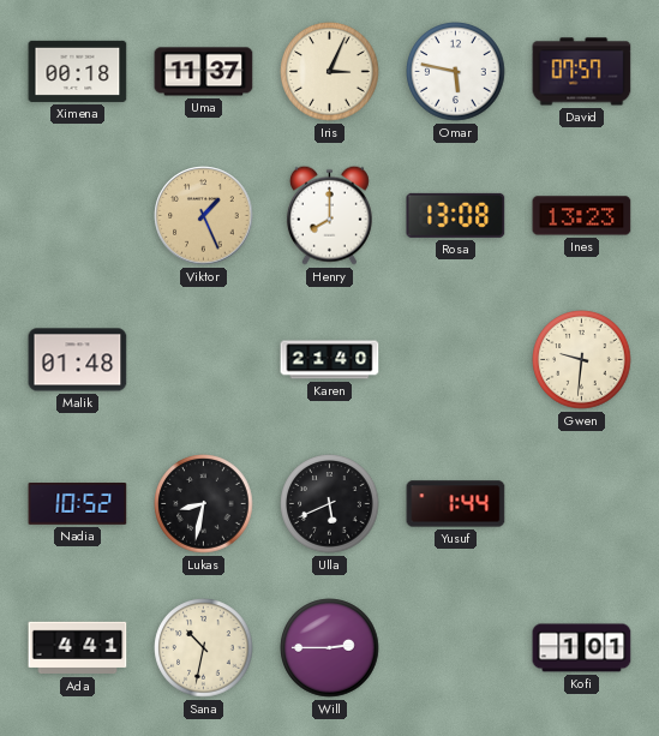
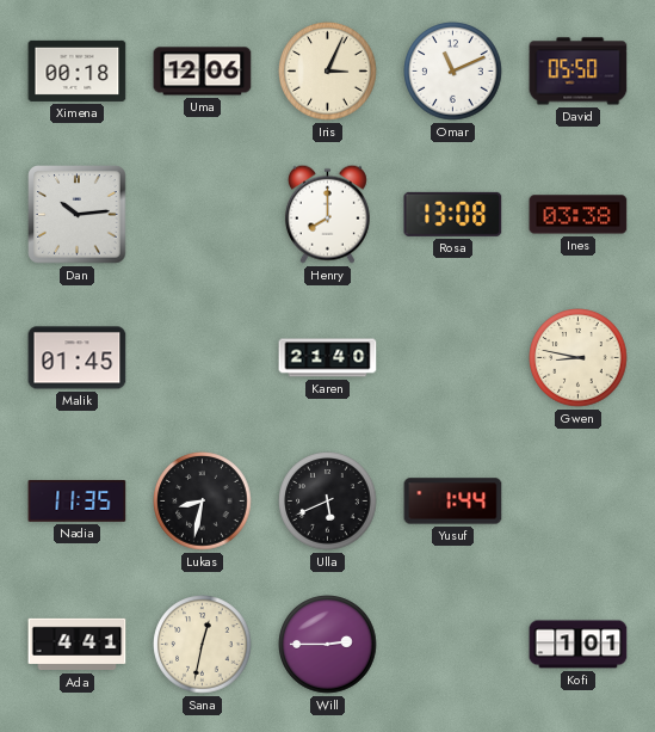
Uma: 11:37 -> 12:06 (203, 72)
Omar: 5:47 -> 11:11 (453, 72)
David: 07:57 -> 05:50 (579, 72)
Dan: none -> 10:14 (78, 215)
Viktor: 1:26 -> none (204, 216)
Ines: 13:23 -> 03:38 (579, 215)
Malik: 01:48 -> 01:45 (78, 358)
Gwen: 9:31 -> 8:47 (579, 358)
Nadia: 10:52 -> 11:35 (78, 502)
Sana: 10:32 -> 12:32 (203, 645)
